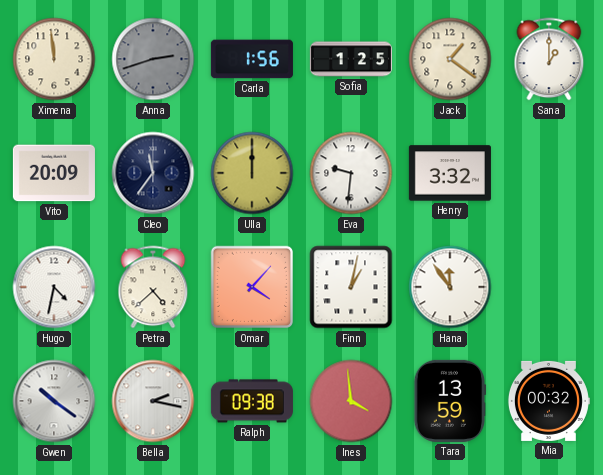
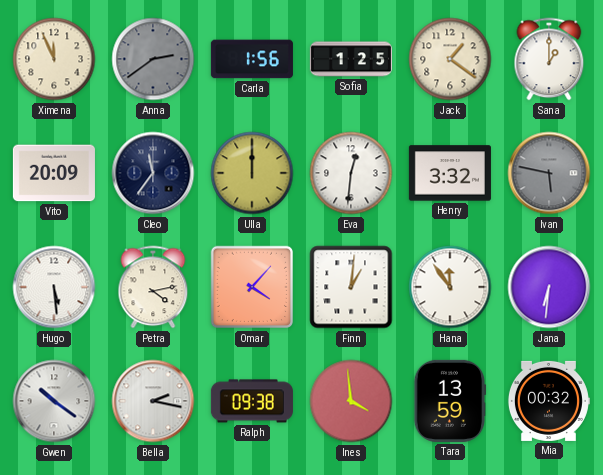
Ximena: 11:59 -> 11:56 (54, 59)
Anna: 2:42 -> 2:39 (153, 59)
Eva: 9:31 -> 12:31 (351, 173)
Ivan: none -> 5:47 (549, 173)
Hugo: 4:32 -> 5:29 (54, 287)
Petra: 4:38 -> 4:13 (153, 287)
Finn: 1:02 -> 1:01 (351, 287)
Jana: none -> 6:31 (549, 287)
